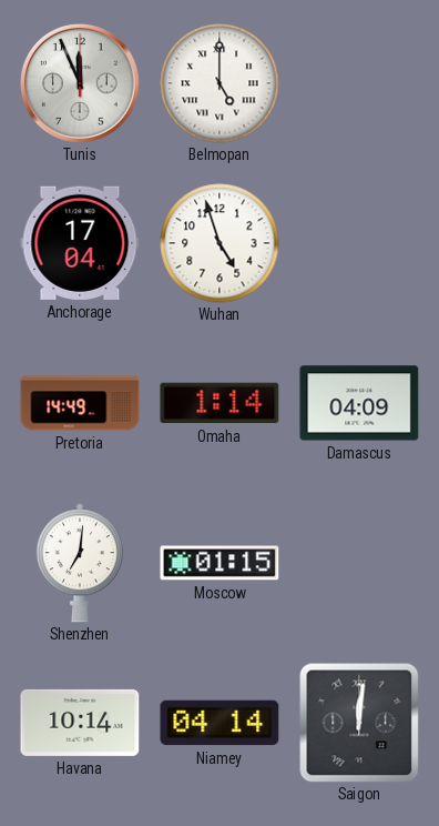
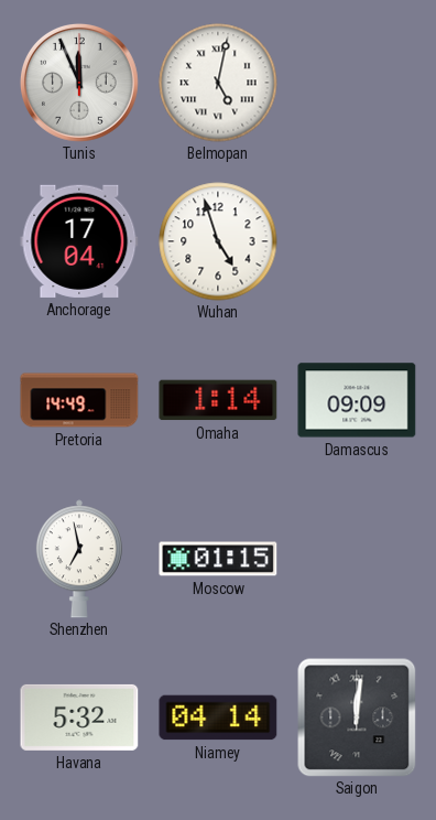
Belmopan: 5:00 -> 5:02 (218, 83)
Damascus: 04:09 -> 09:09 (357, 400)
Shenzhen: 7:01 -> 6:58 (79, 559)
Havana: 10:14 -> 5:32 (79, 717)
